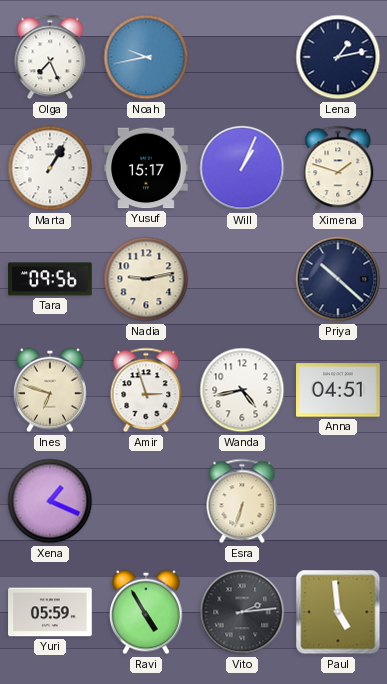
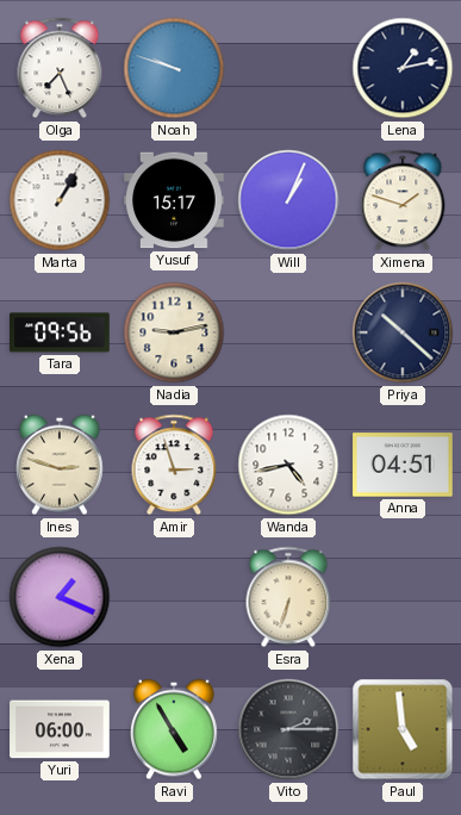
Noah: 9:43 -> 9:48 (174, 68)
Ines: 6:48 -> 2:48 (61, 465)
Yuri: 05:59 -> 06:00 (60, 729)
Vito: 2:14 -> 2:15 (288, 729)
